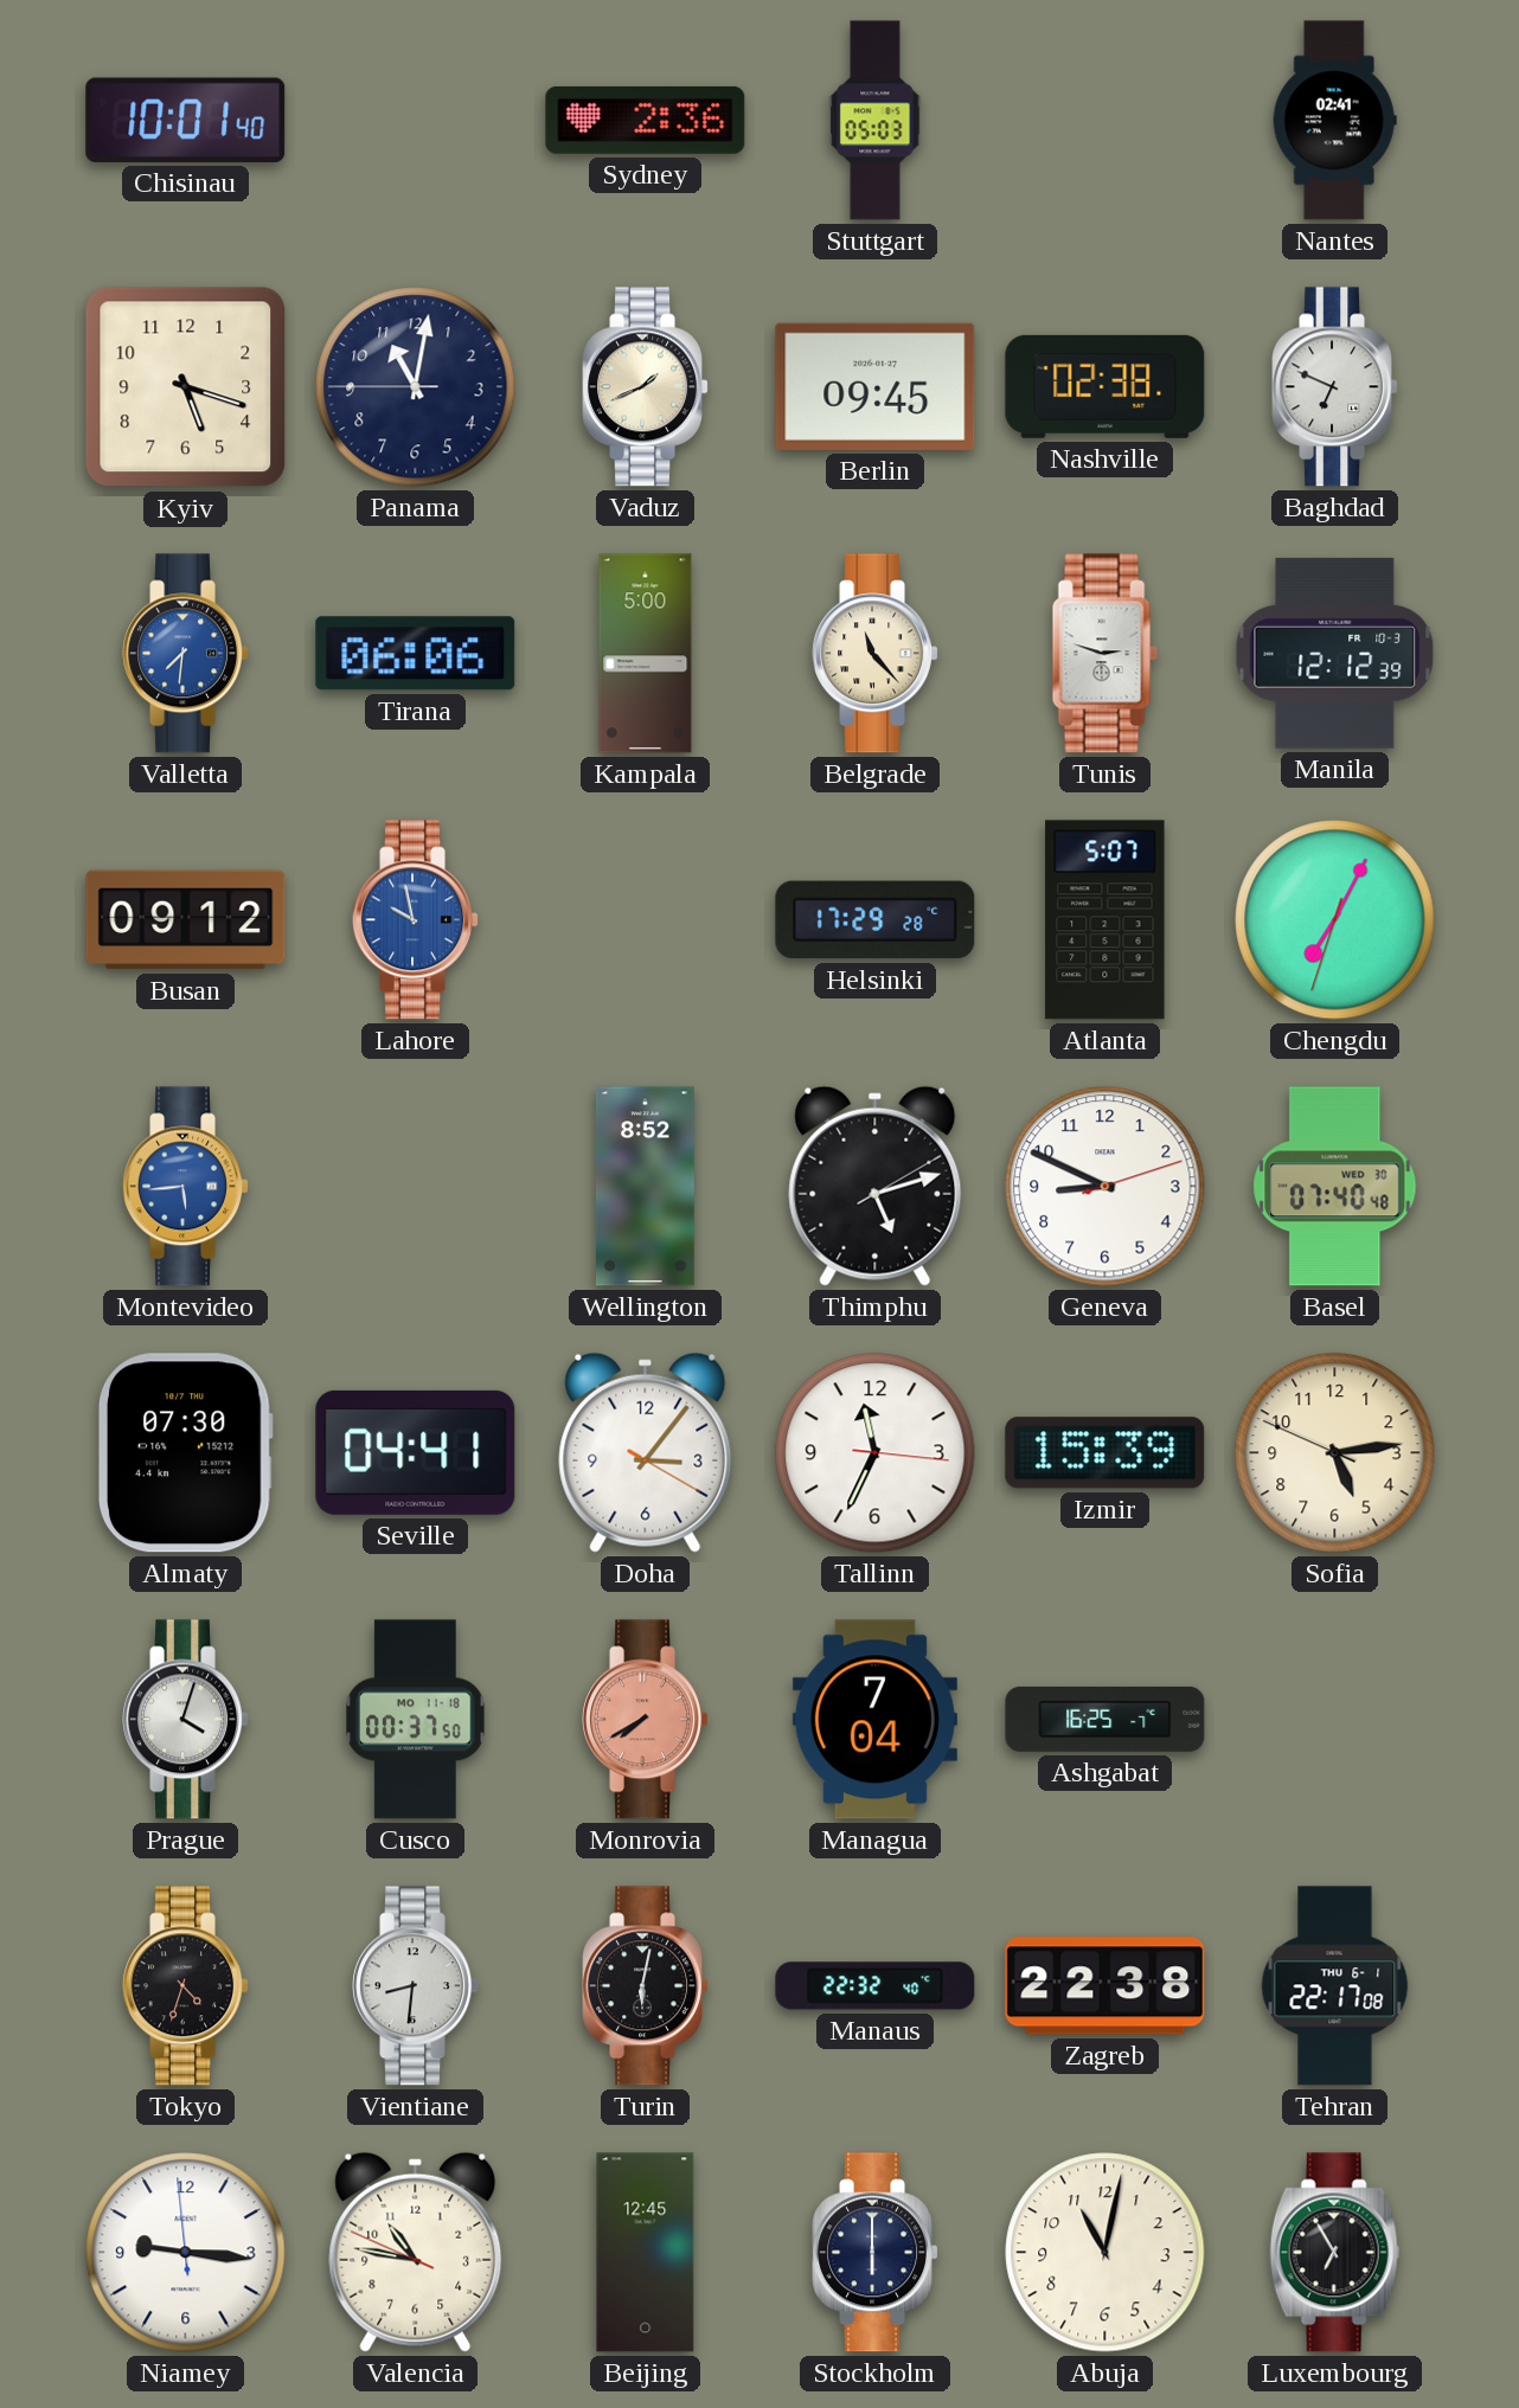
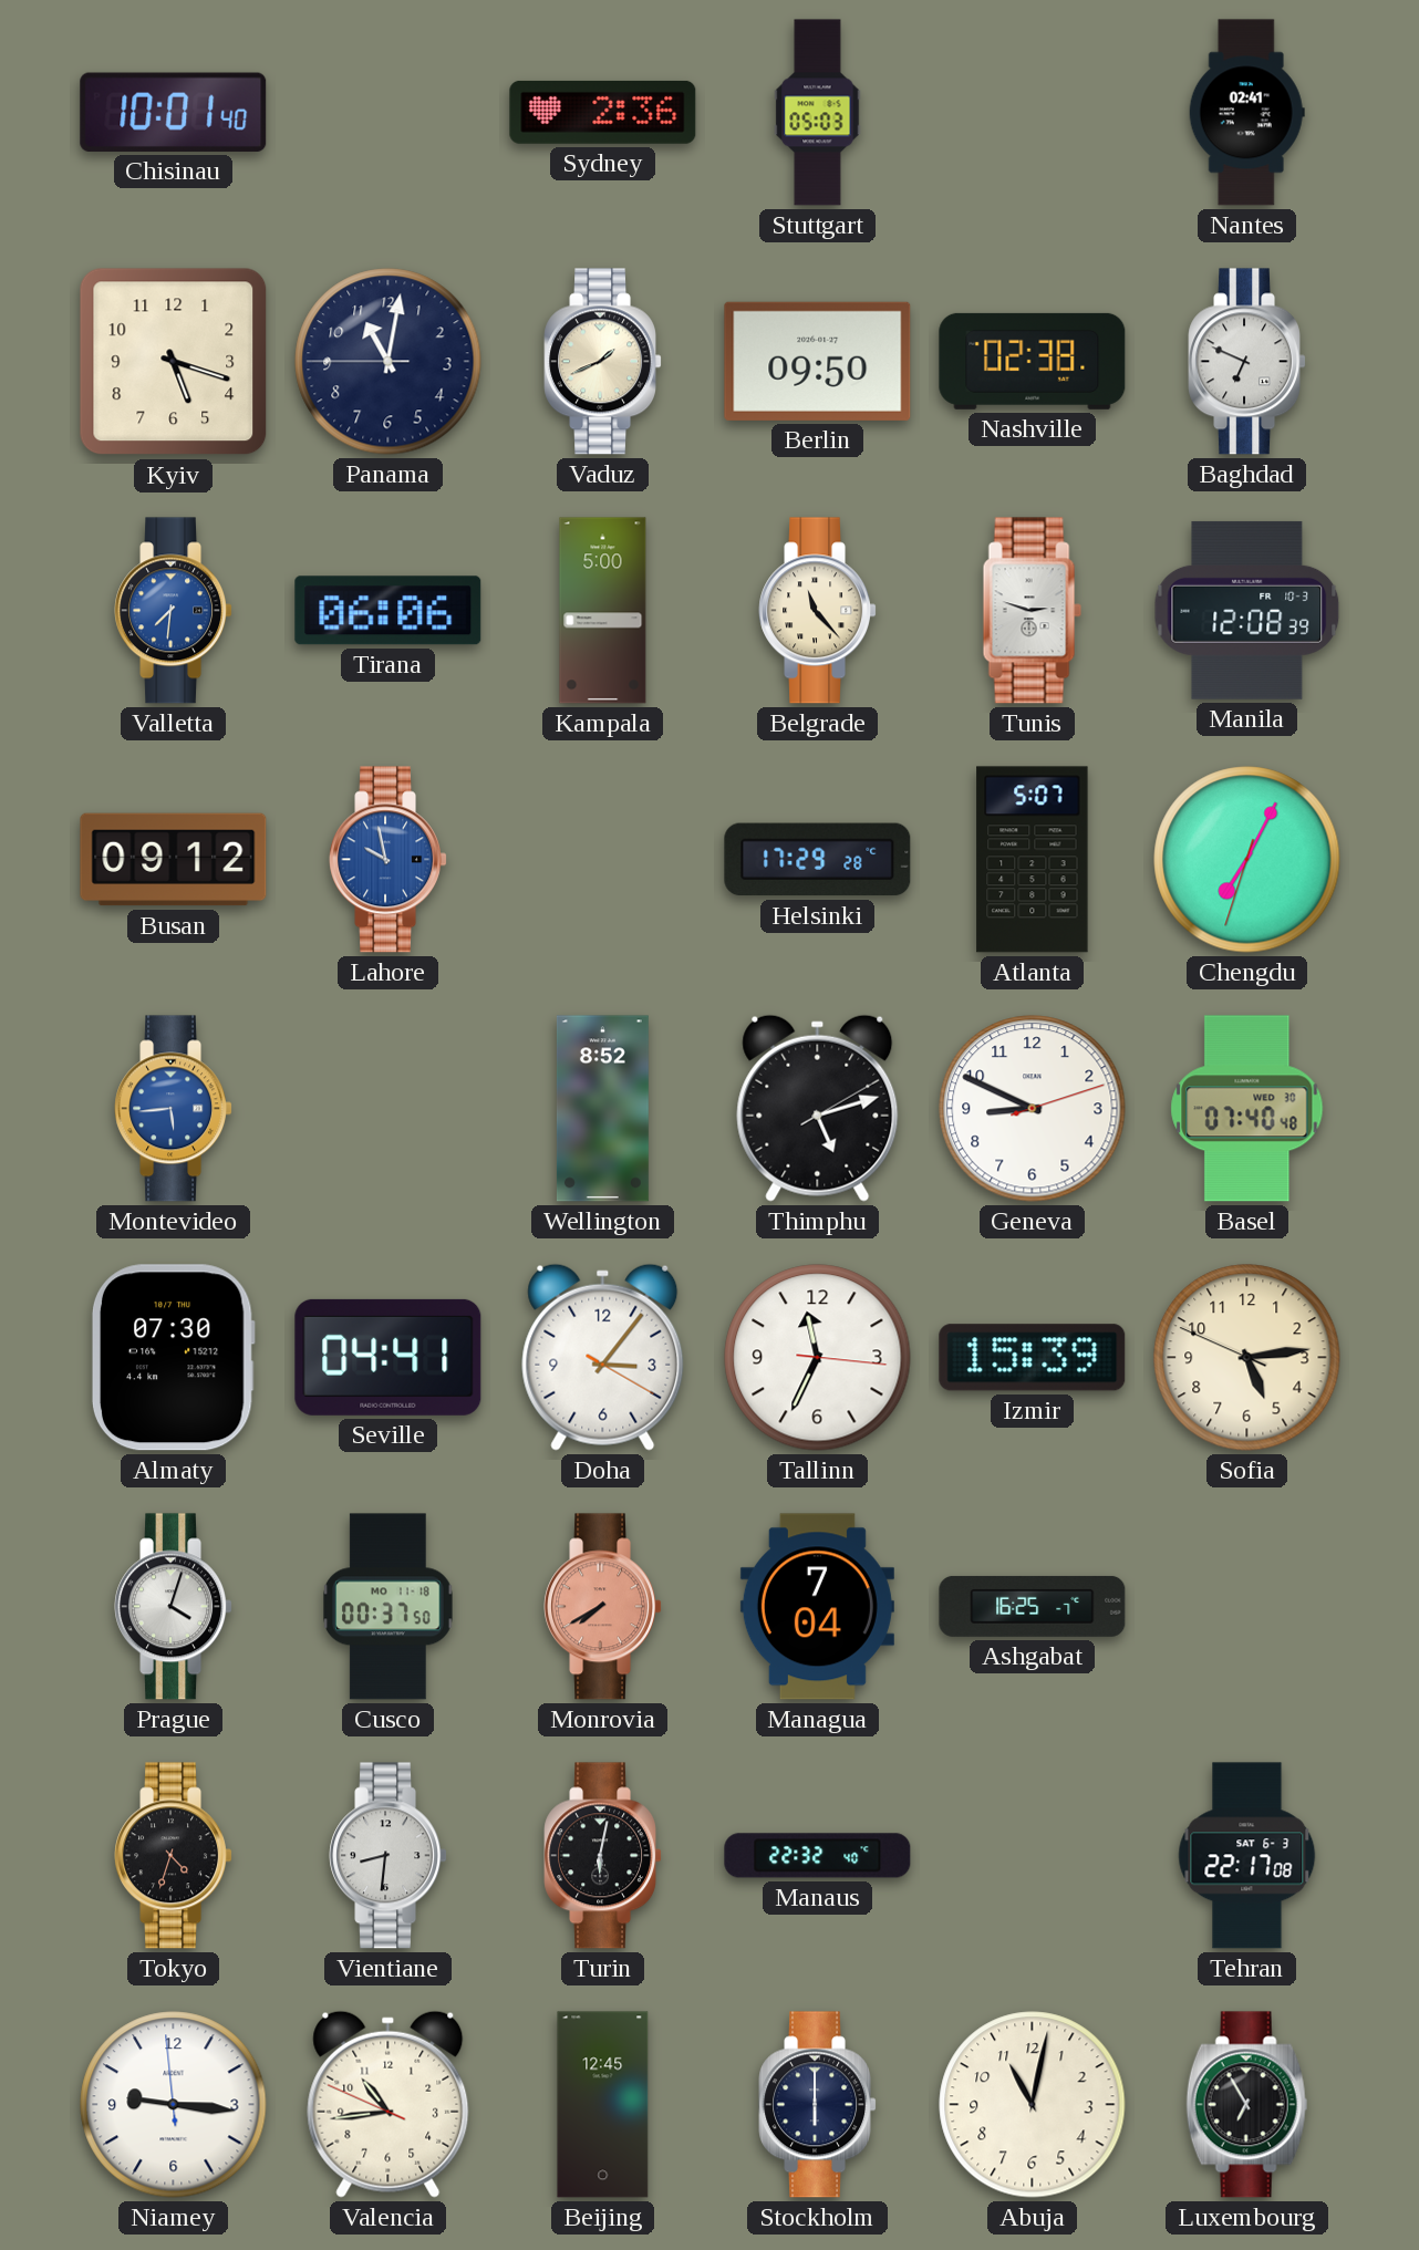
Berlin: 09:45 -> 09:50 (818, 361)
Manila: 12:12 -> 12:08 (1247, 610)
Zagreb: 22:38 -> none (1105, 1986)
Tehran date: THU 6-1 -> SAT 6-3 (1247, 1856)
Valencia: 10:46 -> 10:43 (389, 2104)
